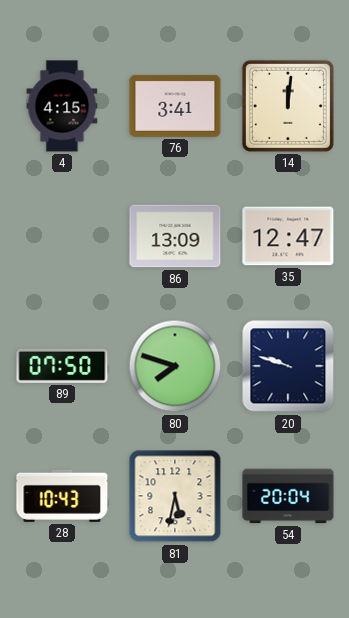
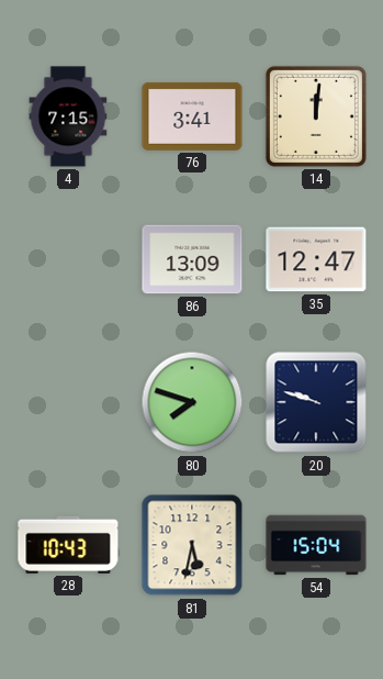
4: 4:15 -> 7:15 (68, 116)
89: 07:50 -> none (62, 366)
54: 20:04 -> 15:04 (316, 545)
